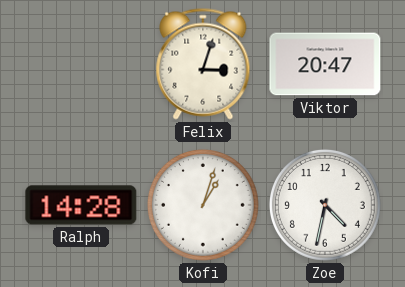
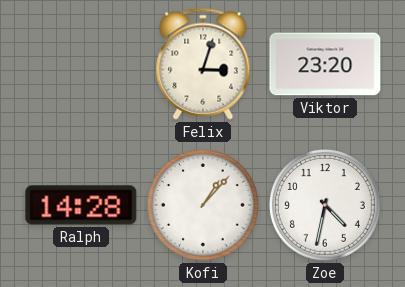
Viktor: 20:47 -> 23:20 (325, 64)
Kofi: 1:03 -> 1:07 (203, 205)
